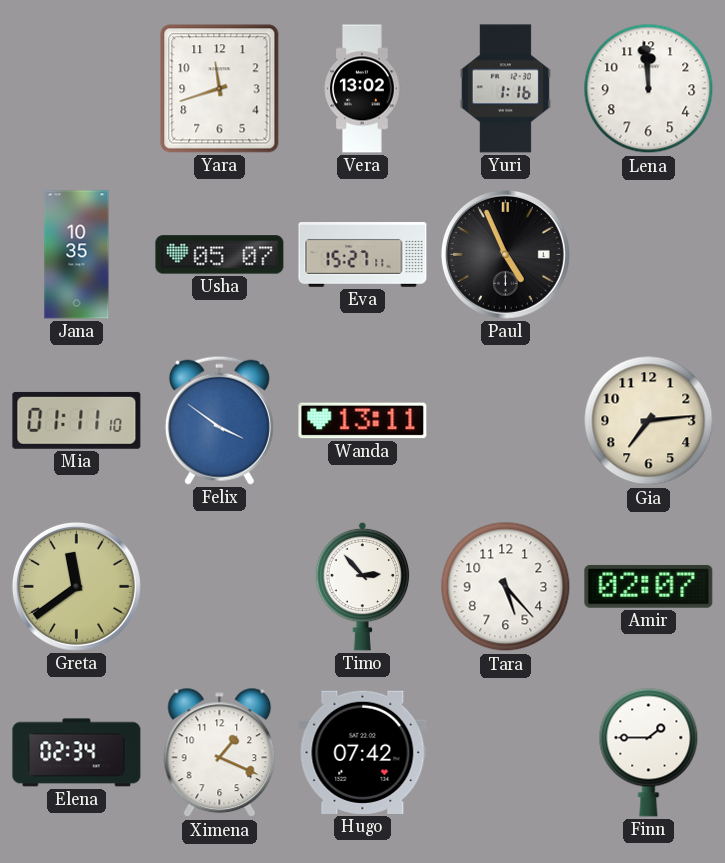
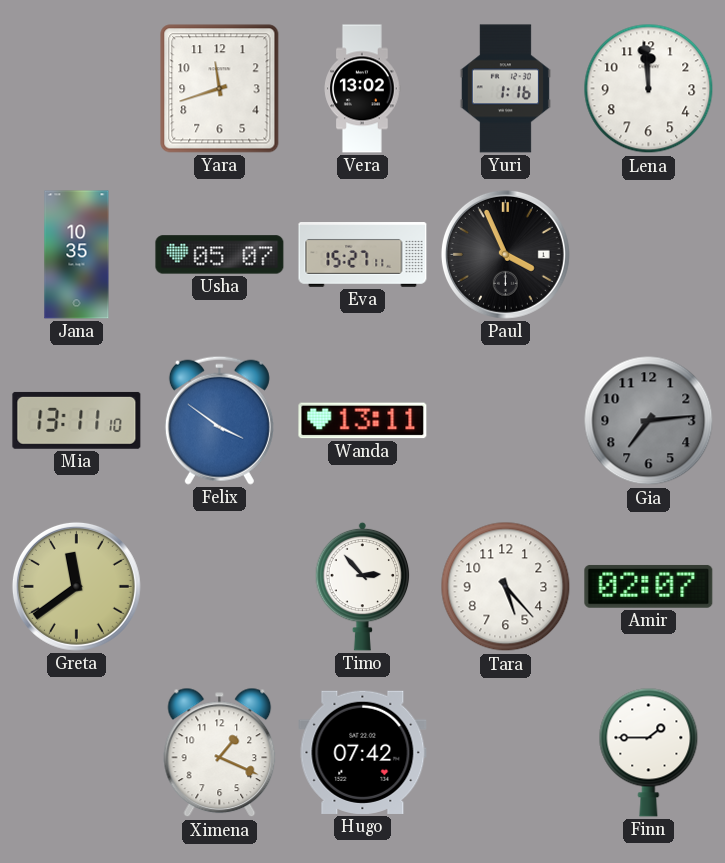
Paul: 4:56 -> 3:56 (505, 254)
Mia: 01:11 -> 13:11 (77, 420)
Gia dial: cream -> grey (649, 421)
Elena: 02:34 -> none (77, 753)
